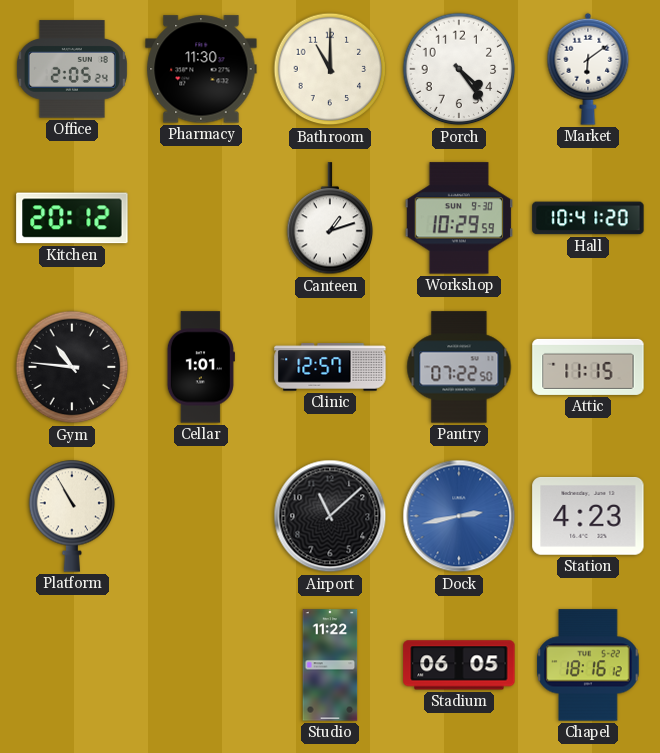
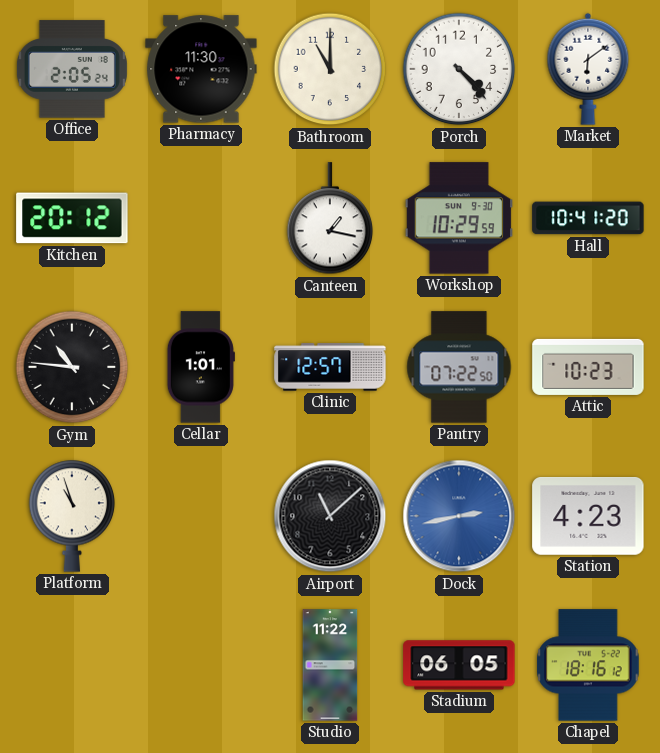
Porch: 4:24 -> 4:23 (459, 69)
Canteen: 1:12 -> 1:17 (330, 219)
Attic: 11:15 -> 10:23 (588, 367)
Platform: 10:55 -> 10:57 (72, 516)
